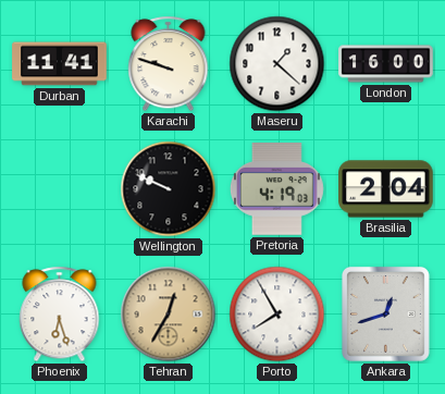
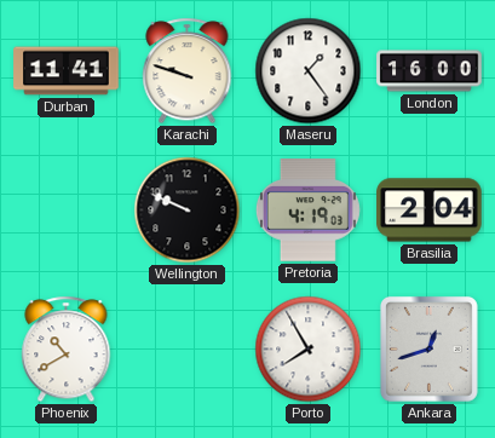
Maseru: 1:22 -> 1:24 (309, 71)
Phoenix: 6:27 -> 10:40 (67, 350)
Tehran: 12:35 -> none (169, 315)
